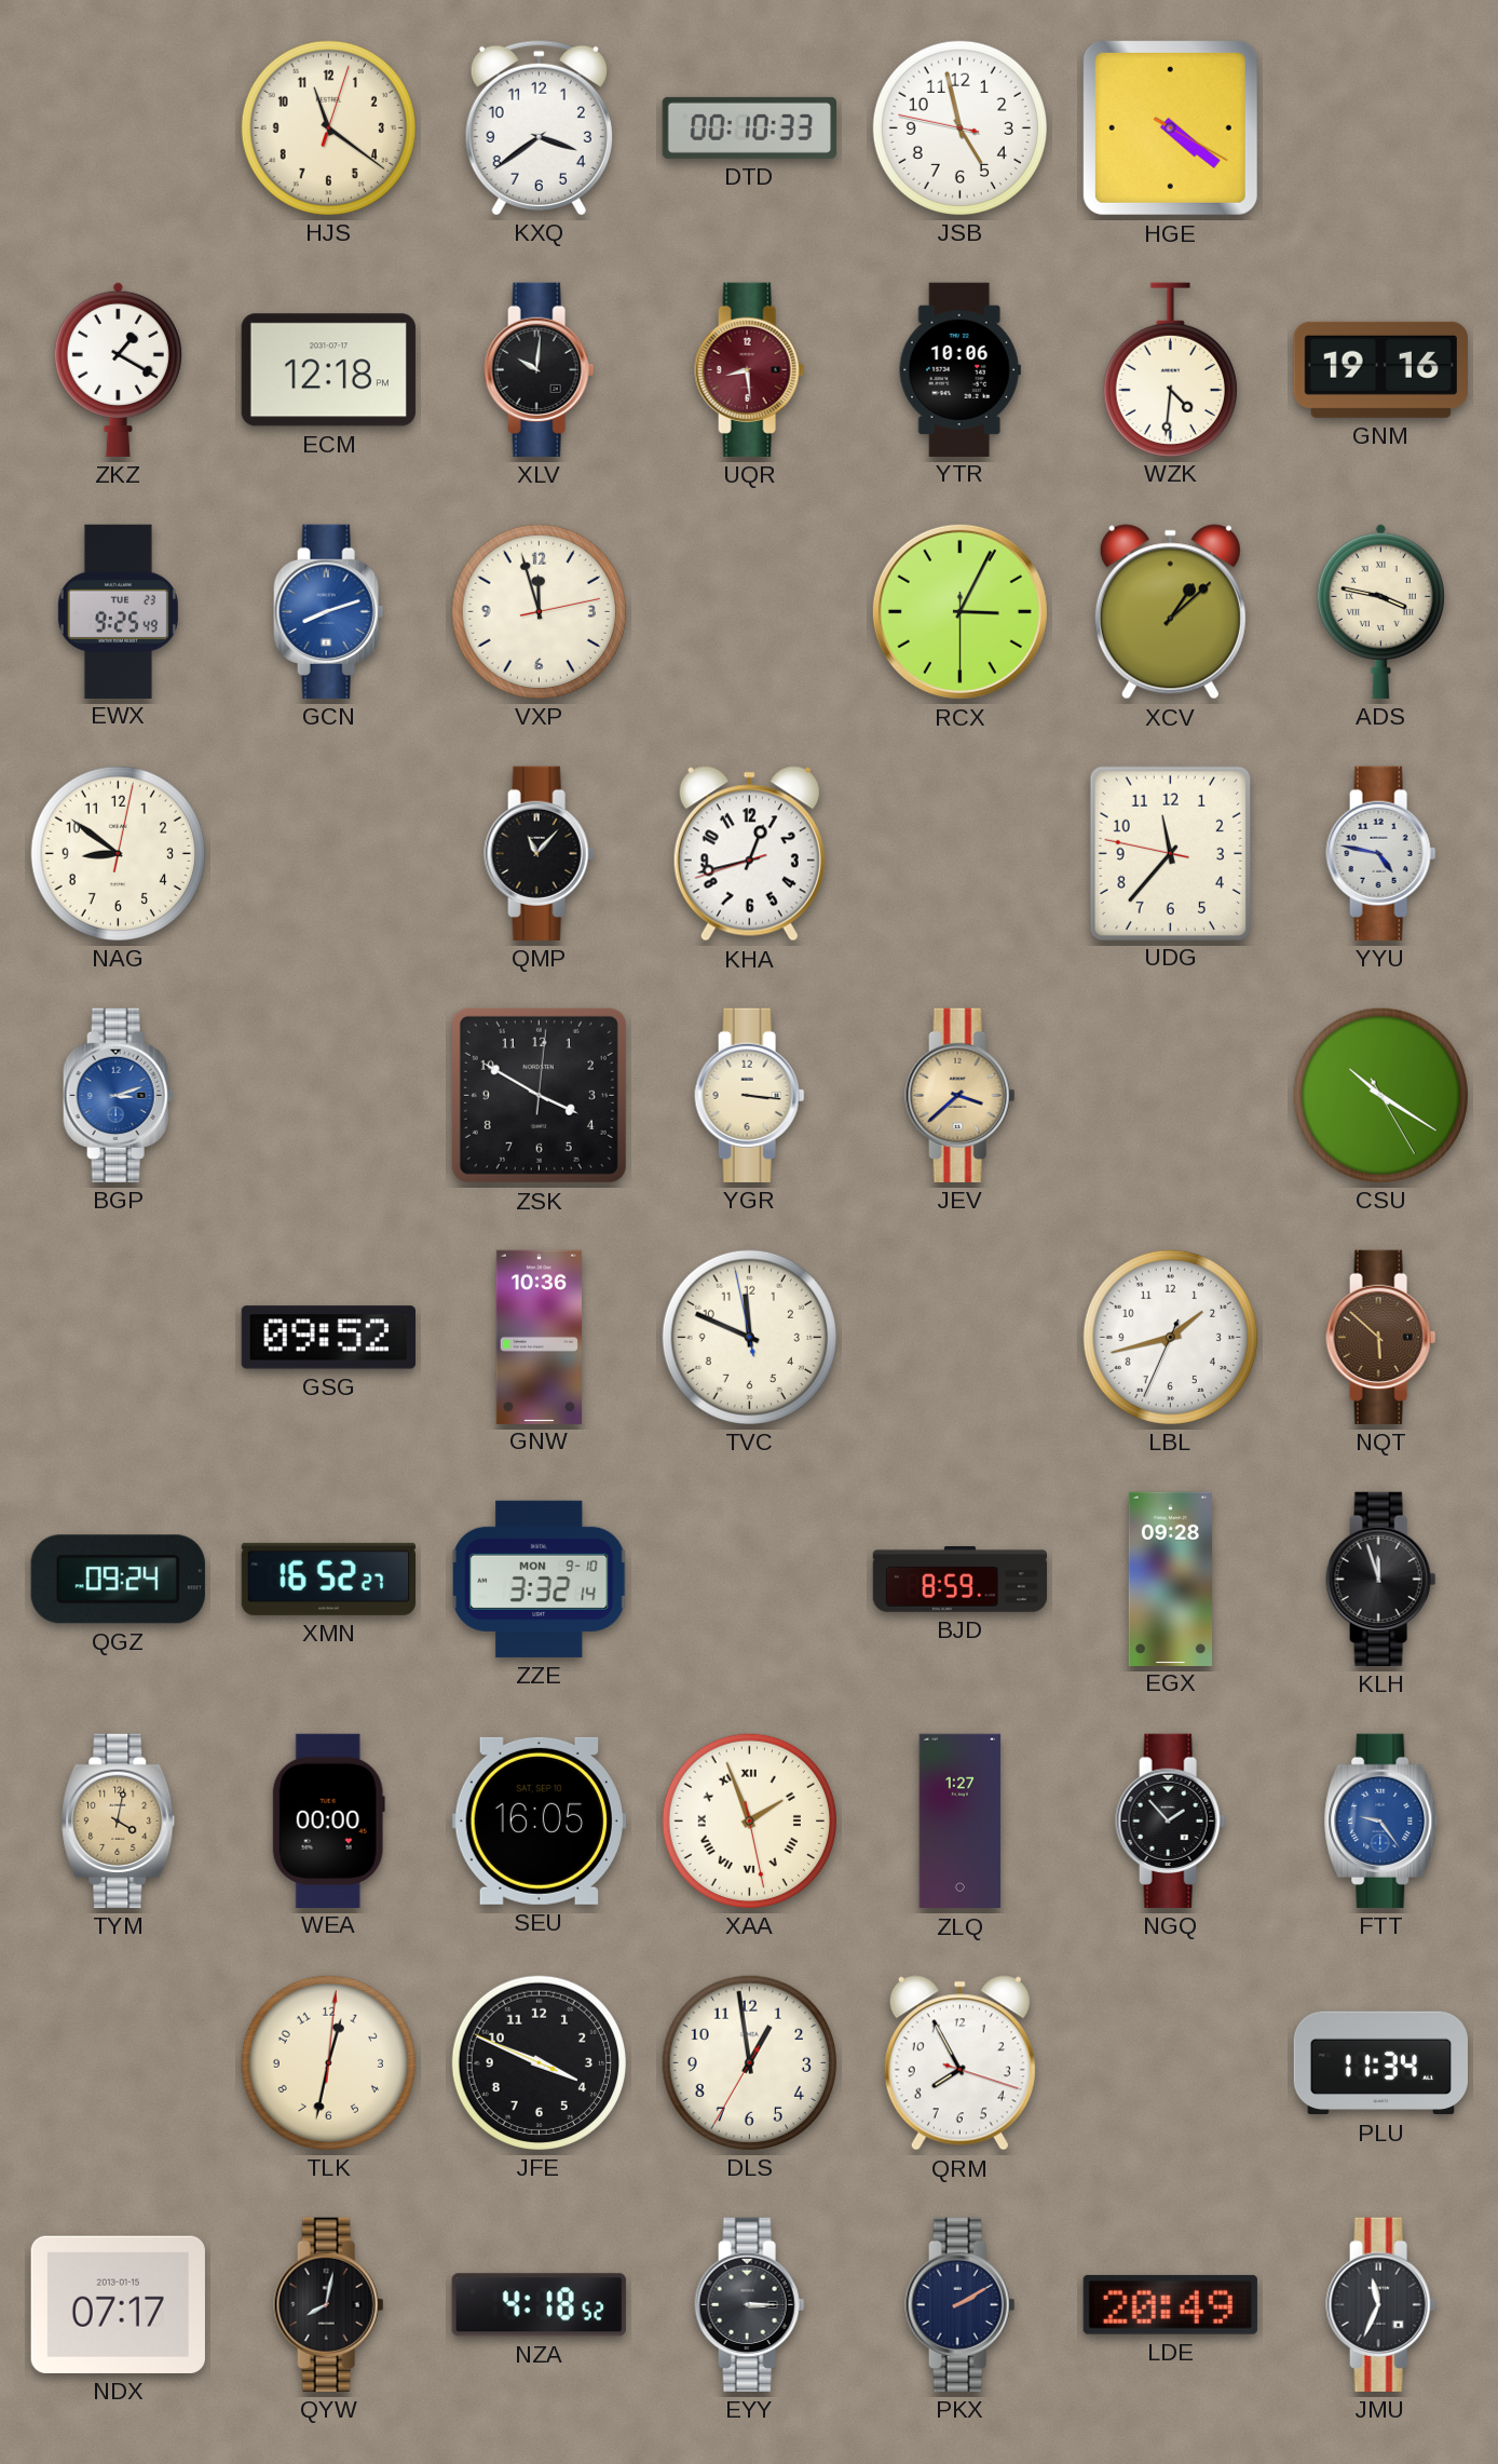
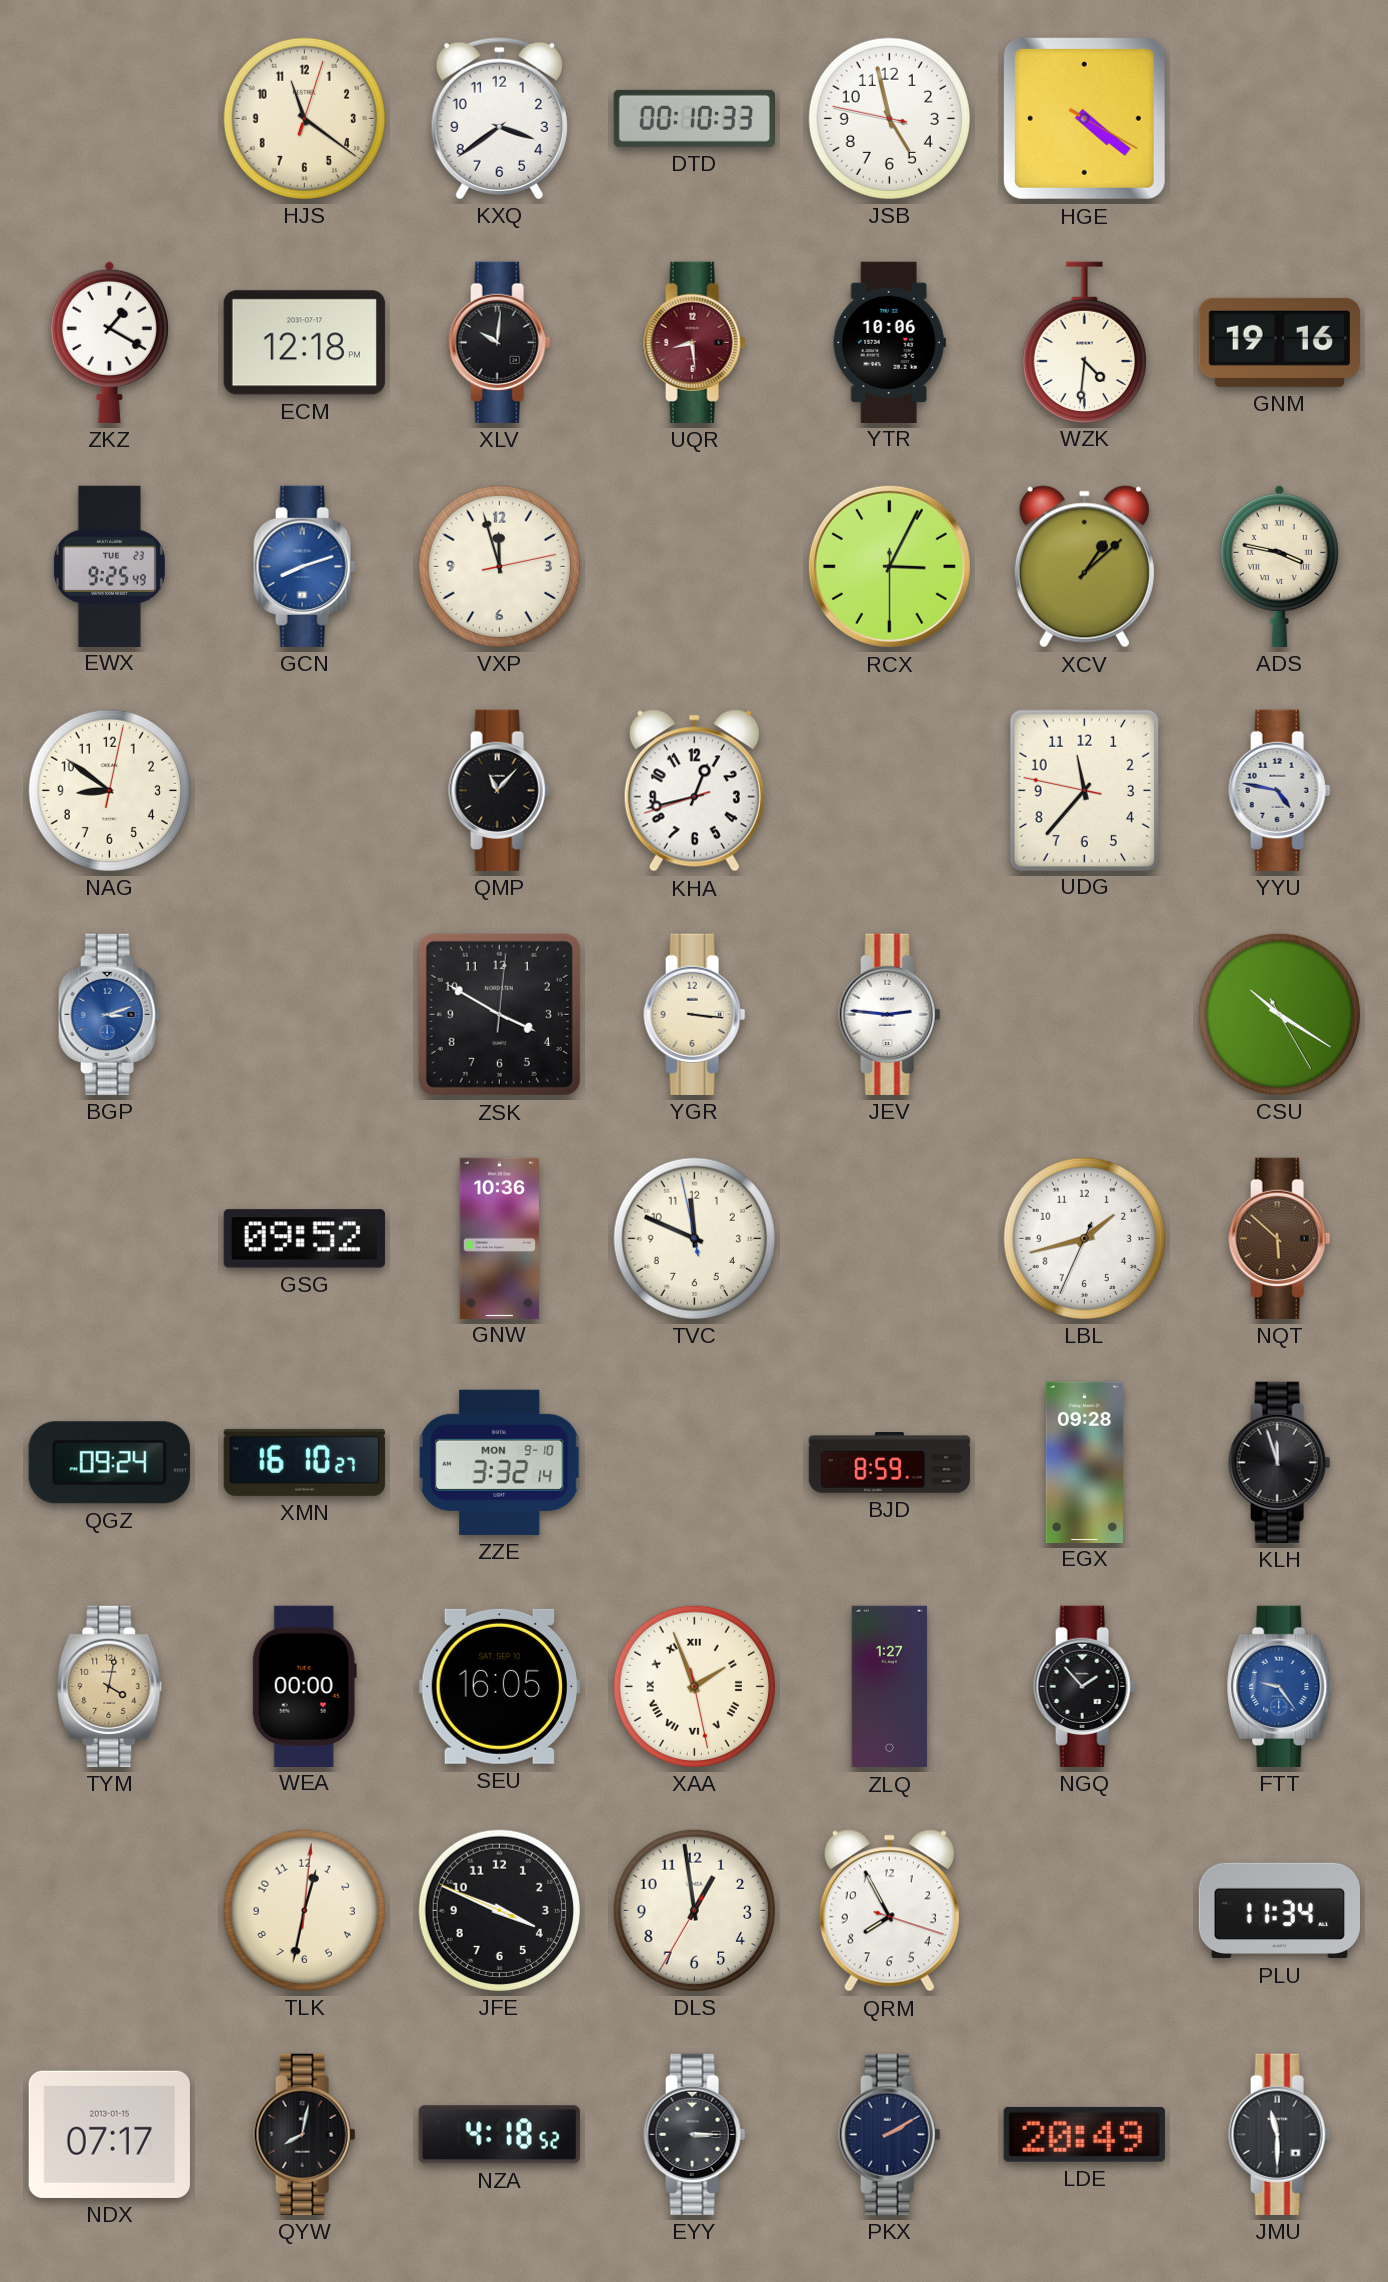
JEV: 3:38 -> 2:46 (890, 1014)
JEV dial: champagne -> white (890, 1014)
XMN: 16:52 -> 16:10 (304, 1462)
JMU: 11:34 -> 11:30 (1280, 2134)
